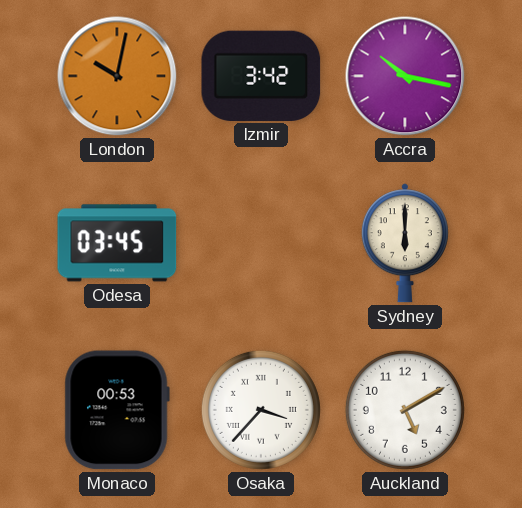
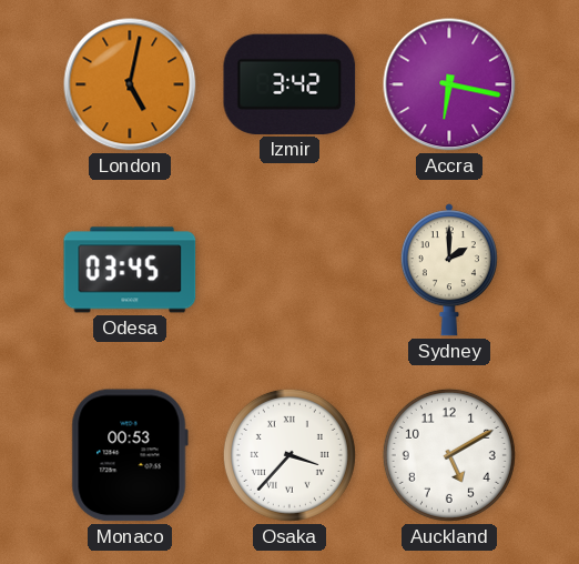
London: 10:02 -> 5:02 (130, 84)
Accra: 10:17 -> 6:17 (449, 84)
Sydney: 6:00 -> 2:00 (449, 270)
